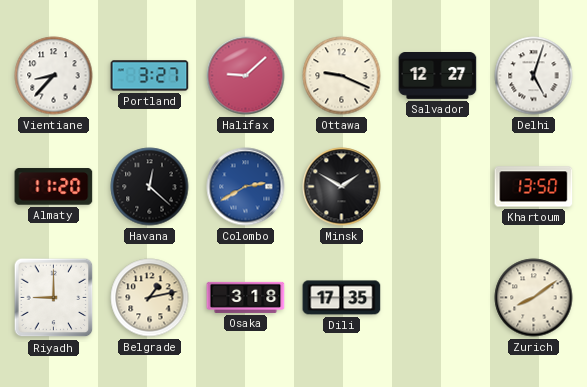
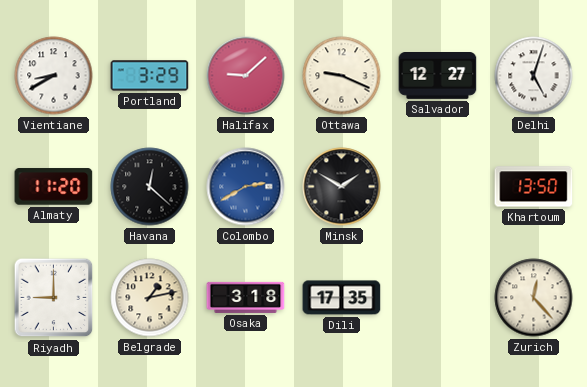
Vientiane: 8:37 -> 8:40 (54, 76)
Portland: 3:27 -> 3:29 (150, 76)
Zurich: 8:09 -> 12:23 (534, 298)
